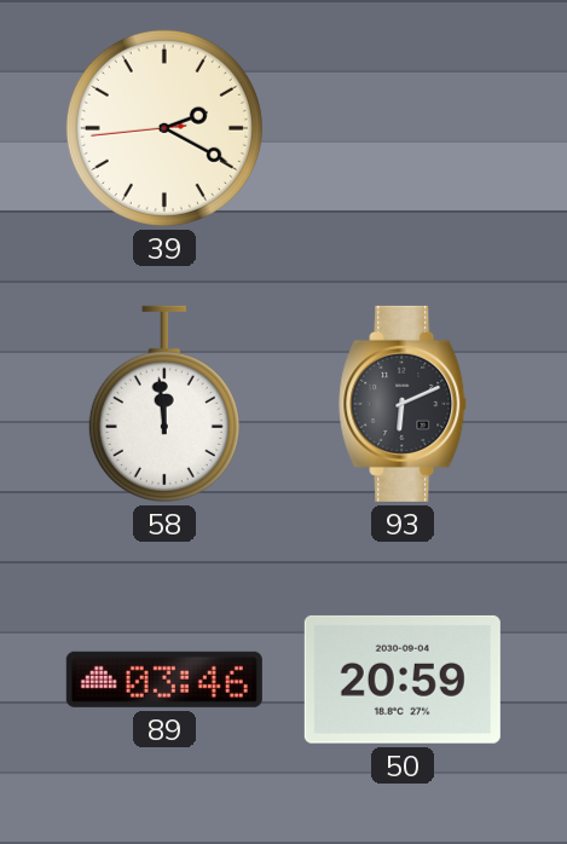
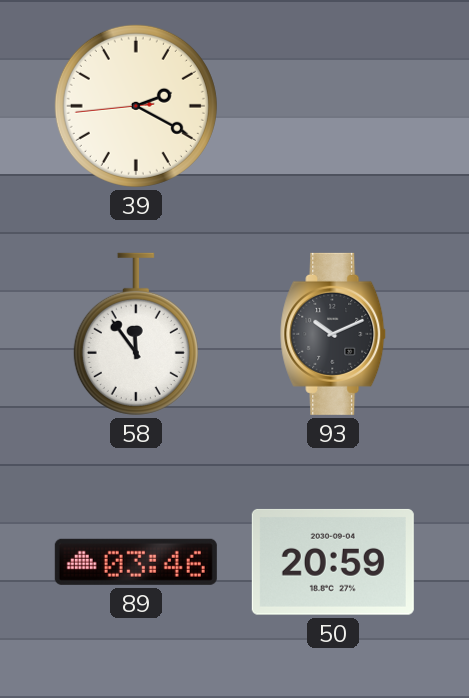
58: 11:59 -> 11:54 (136, 334)
93: 6:11 -> 10:11 (334, 334)
